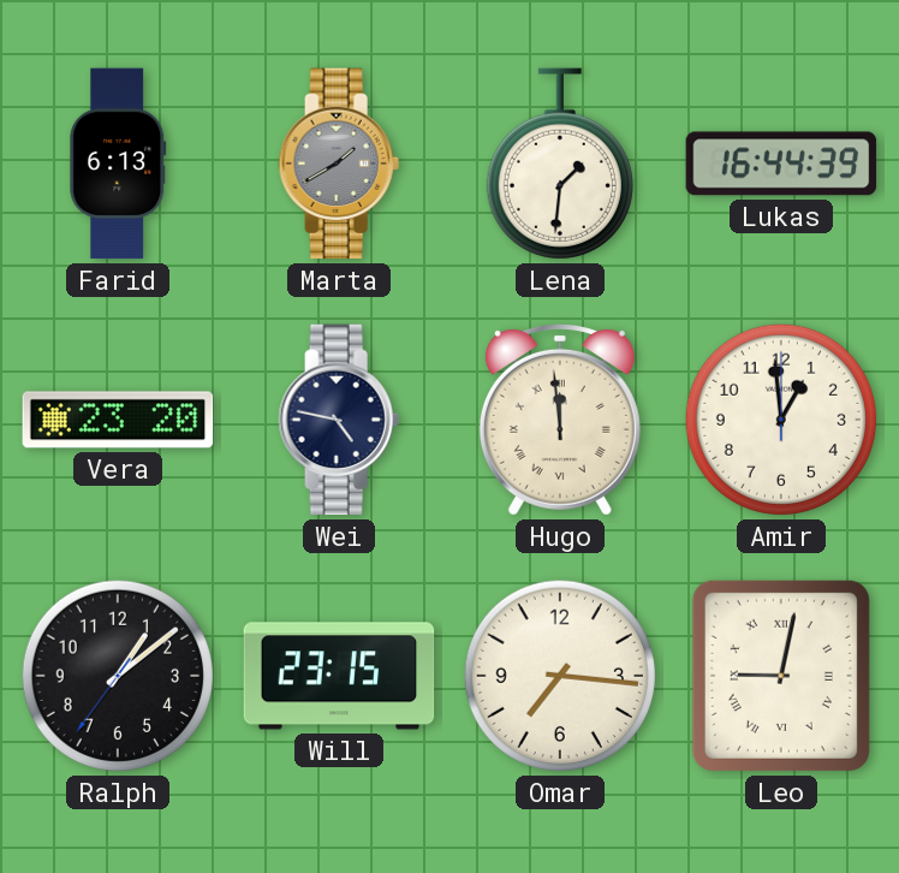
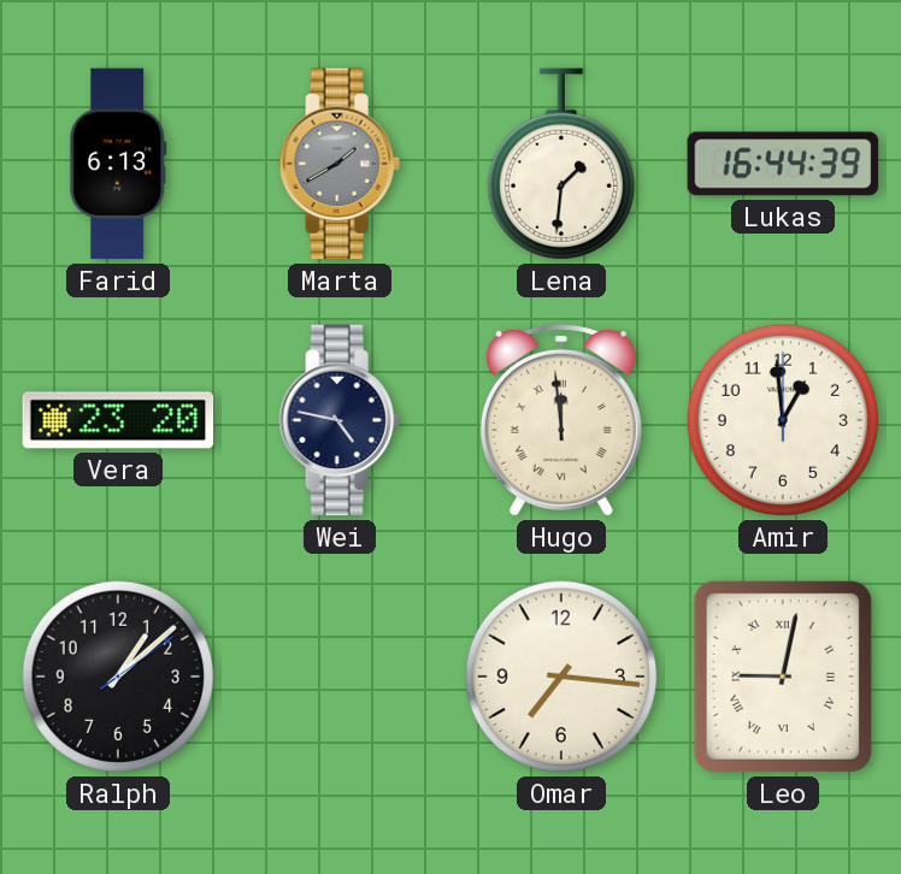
Ralph: 1:08:36 -> 1:08:09 (118, 677)
Will: 23:15 -> none (339, 676)
